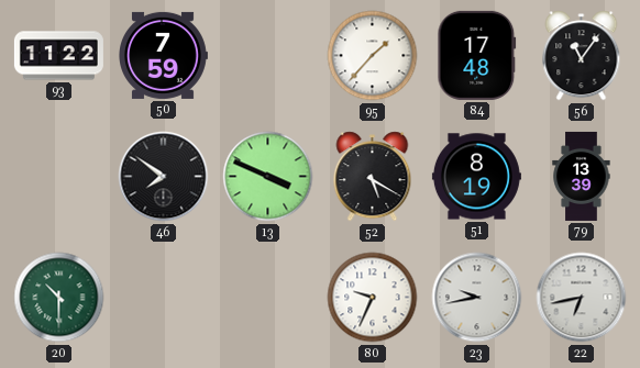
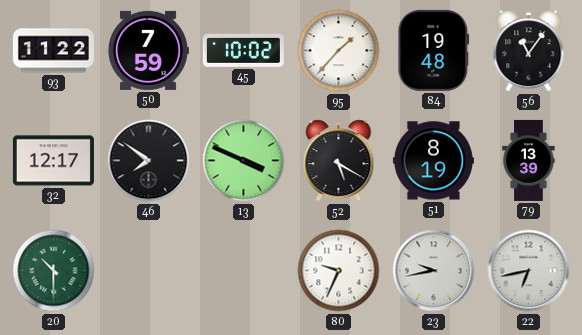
45: none -> 10:02 (243, 50)
84: 17:48 -> 19:48 (434, 50)
32: none -> 12:17 (53, 161)
